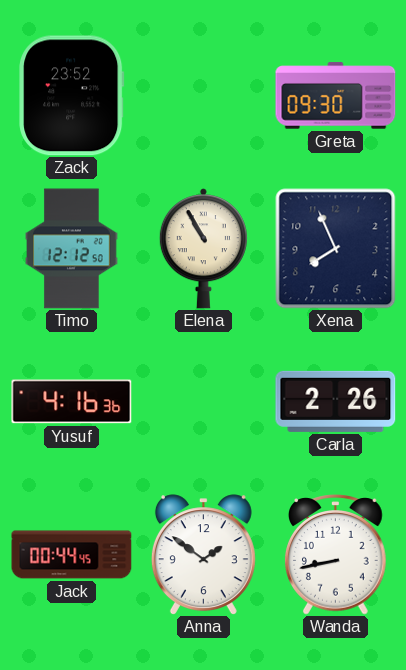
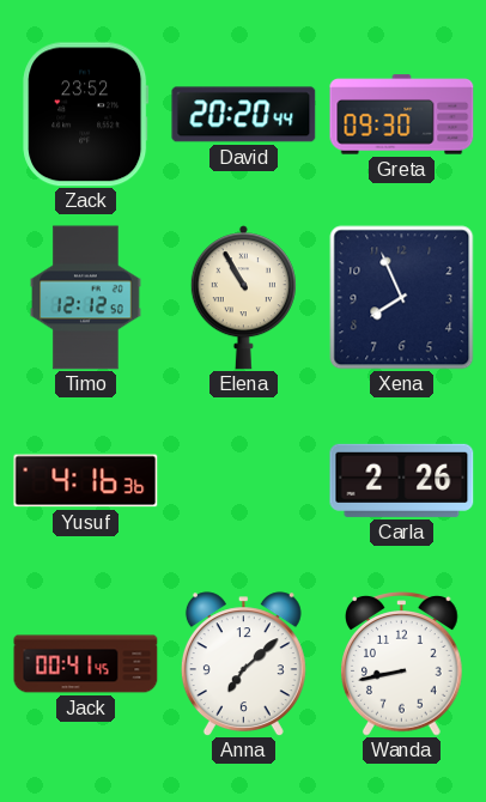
David: none -> 20:20 (244, 115)
Jack: 00:44 -> 00:41 (86, 664)
Anna: 1:51 -> 7:08 (243, 664)
